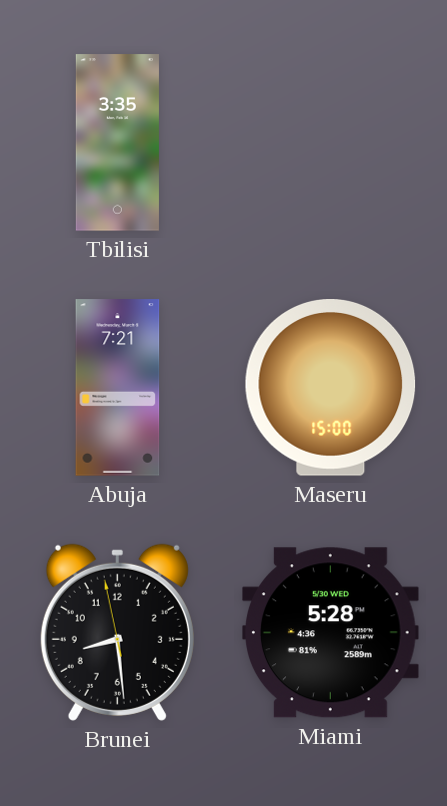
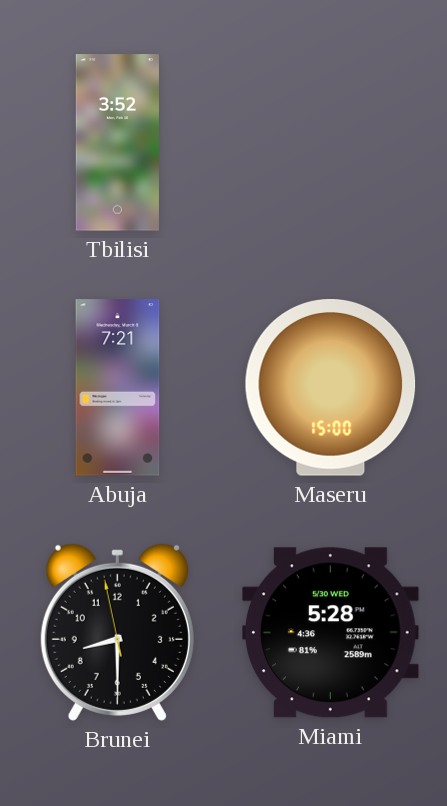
Tbilisi: 3:35 -> 3:52 (117, 143)
Brunei: 8:28 -> 8:29 (117, 632)
